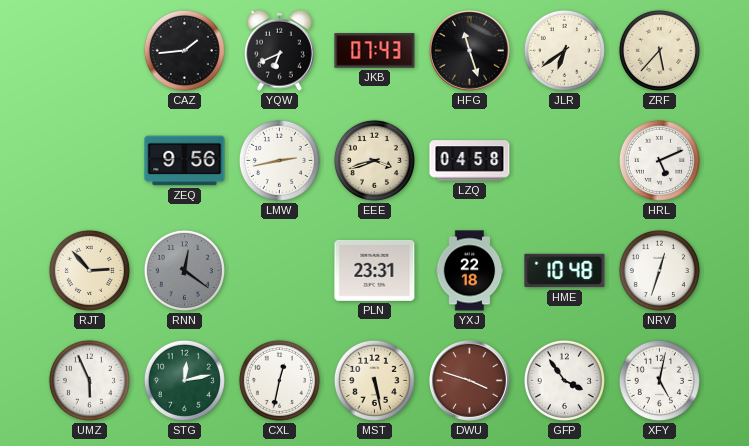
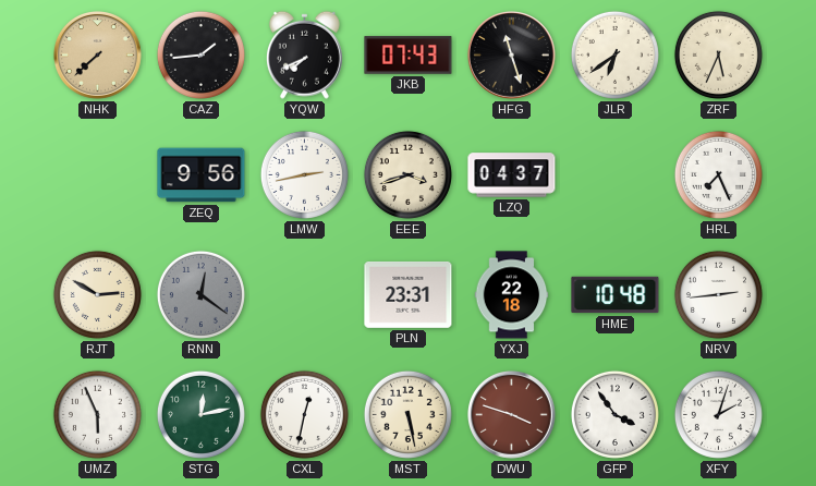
NHK: none -> 7:38 (98, 56)
YQW: 6:41 -> 7:41 (304, 54)
ZRF: 5:37 -> 5:34 (718, 54)
LZQ: 04:58 -> 04:37 (512, 175)
HRL: 5:11 -> 7:26 (718, 174)
RJT: 2:53 -> 2:50 (97, 294)
NRV: 12:33 -> 2:44 (718, 294)
XFY: 5:02 -> 2:03 (718, 414)
